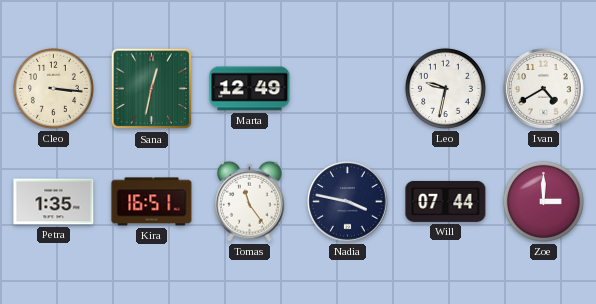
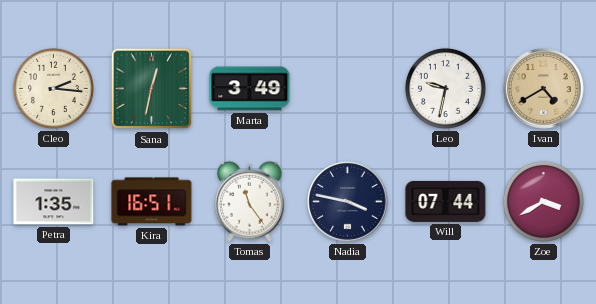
Cleo: 3:16 -> 2:16 (53, 88)
Marta: 12:49 -> 3:49 (250, 89)
Ivan dial: white -> champagne (544, 89)
Zoe: 3:00 -> 3:40 (543, 201)
